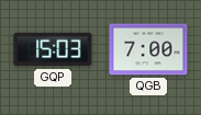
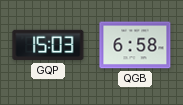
QGB: 7:00 -> 6:58 (135, 45)
